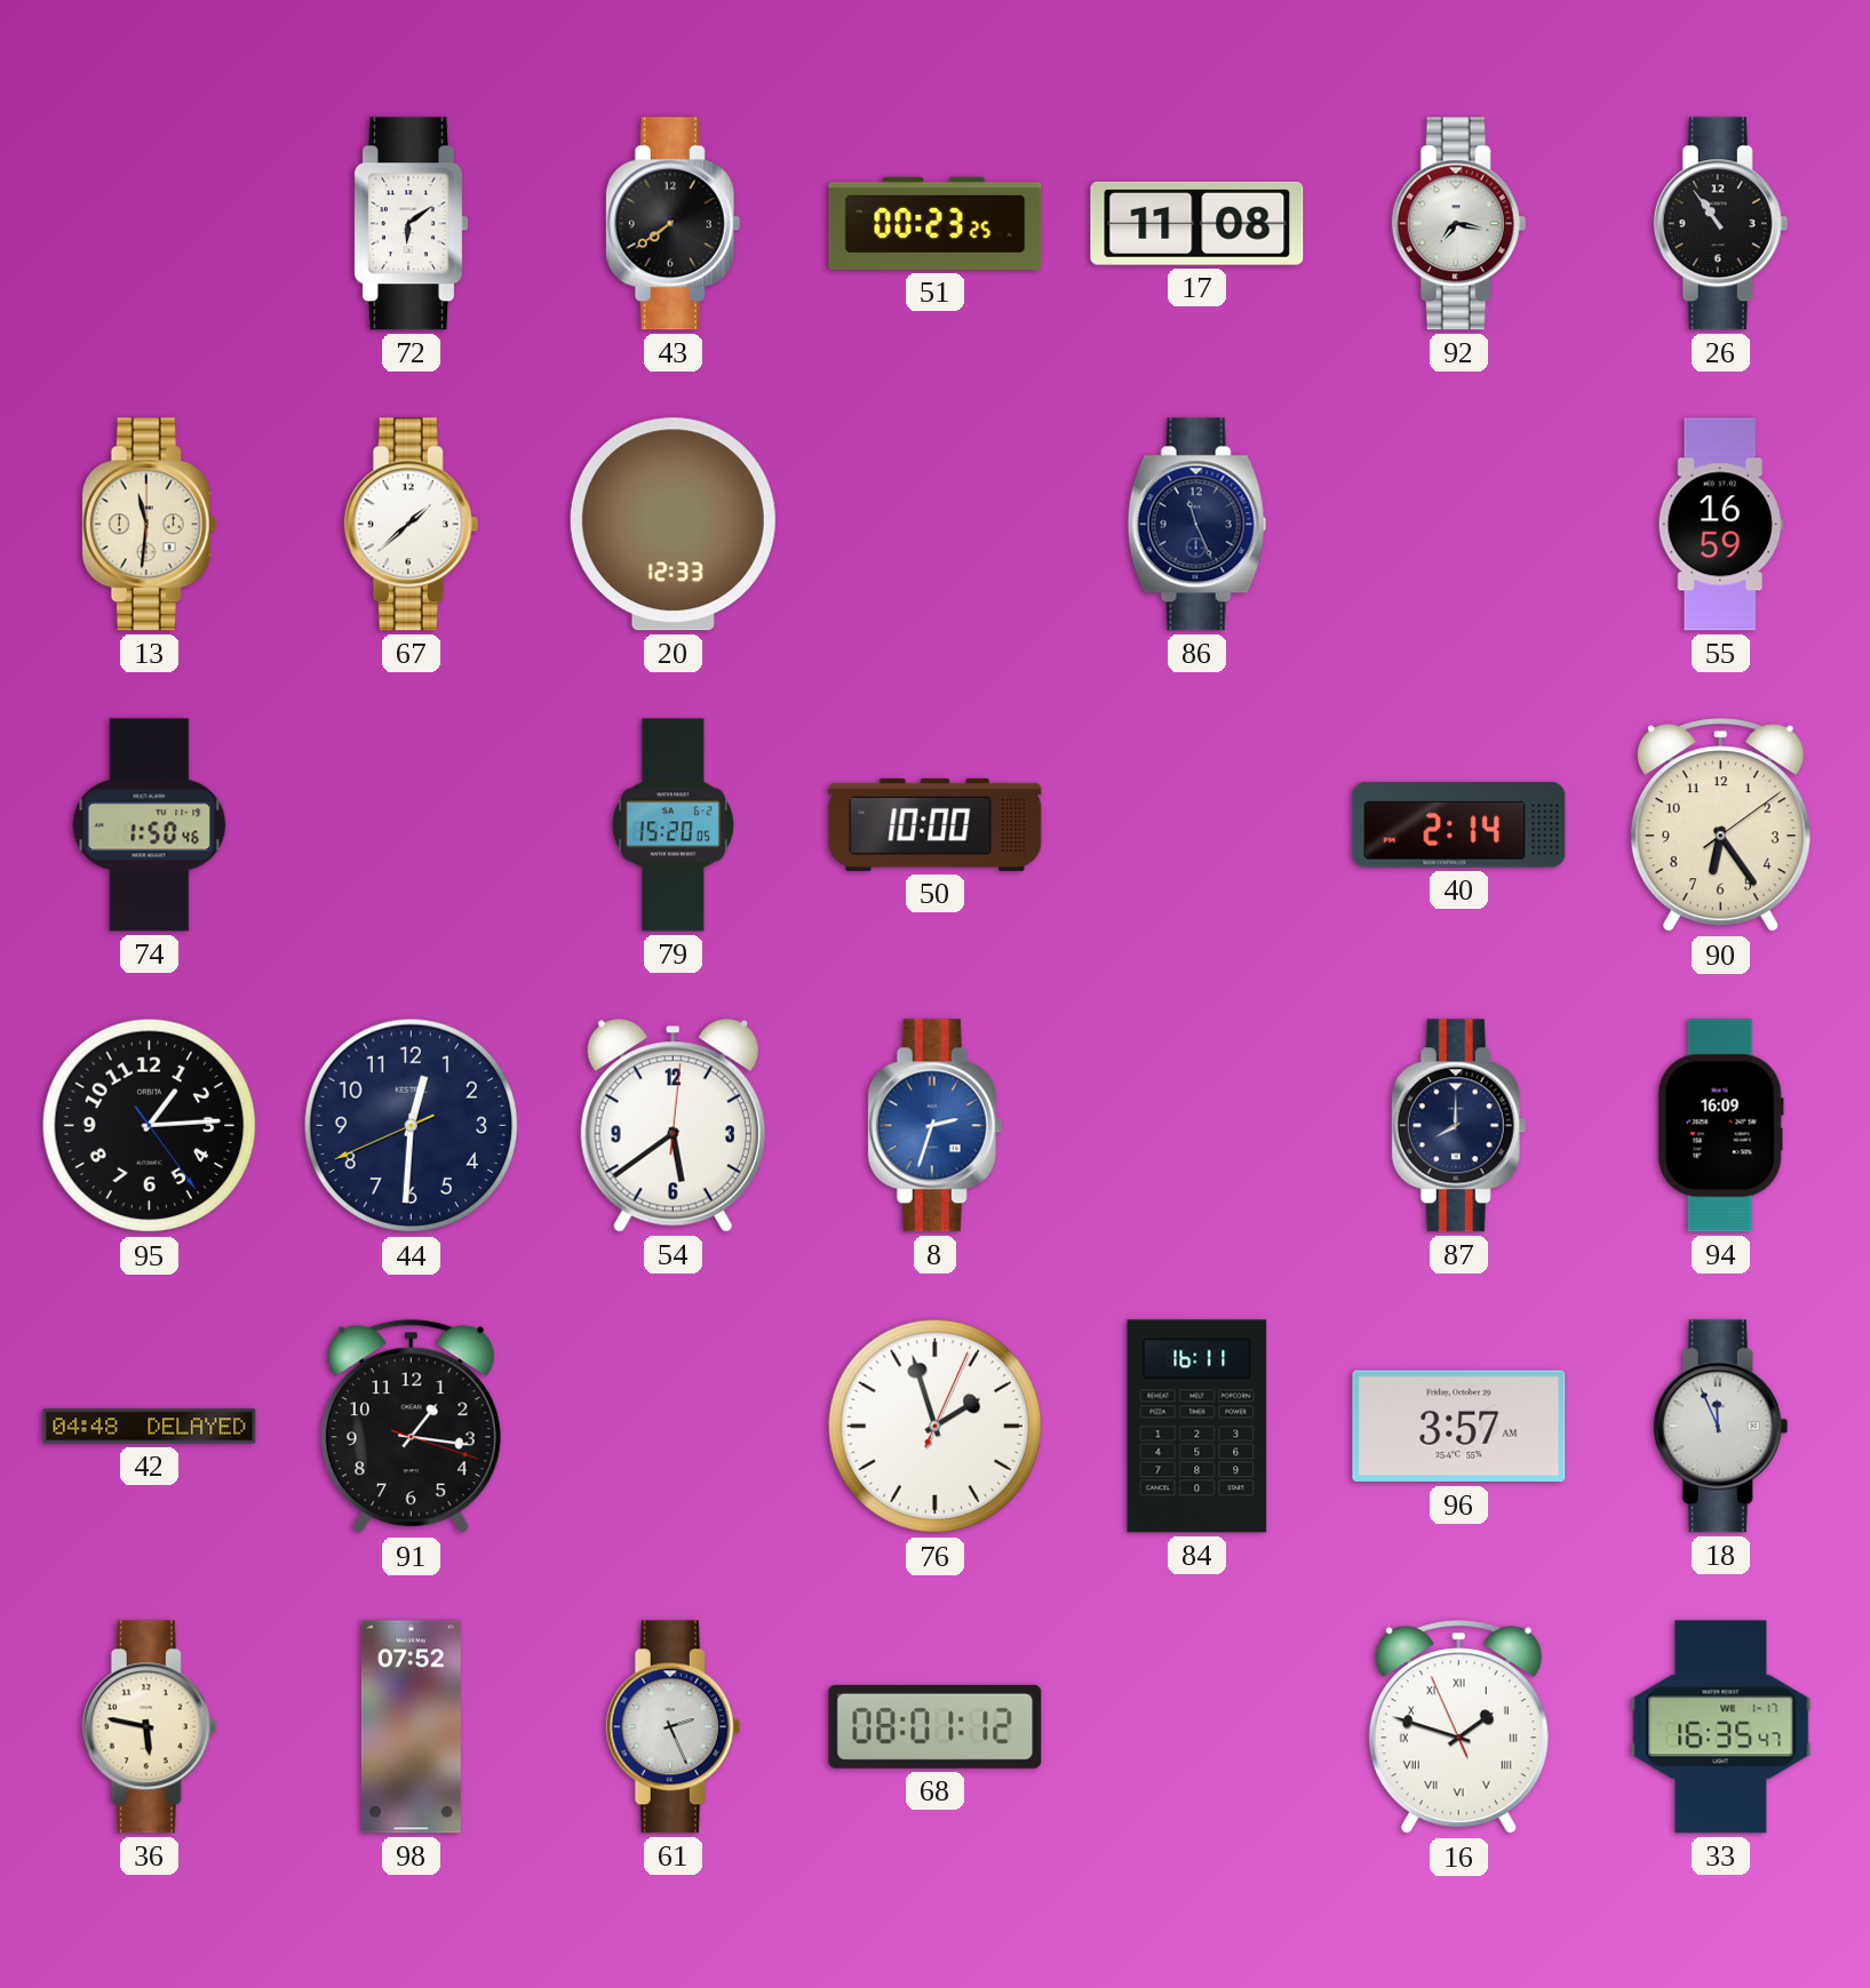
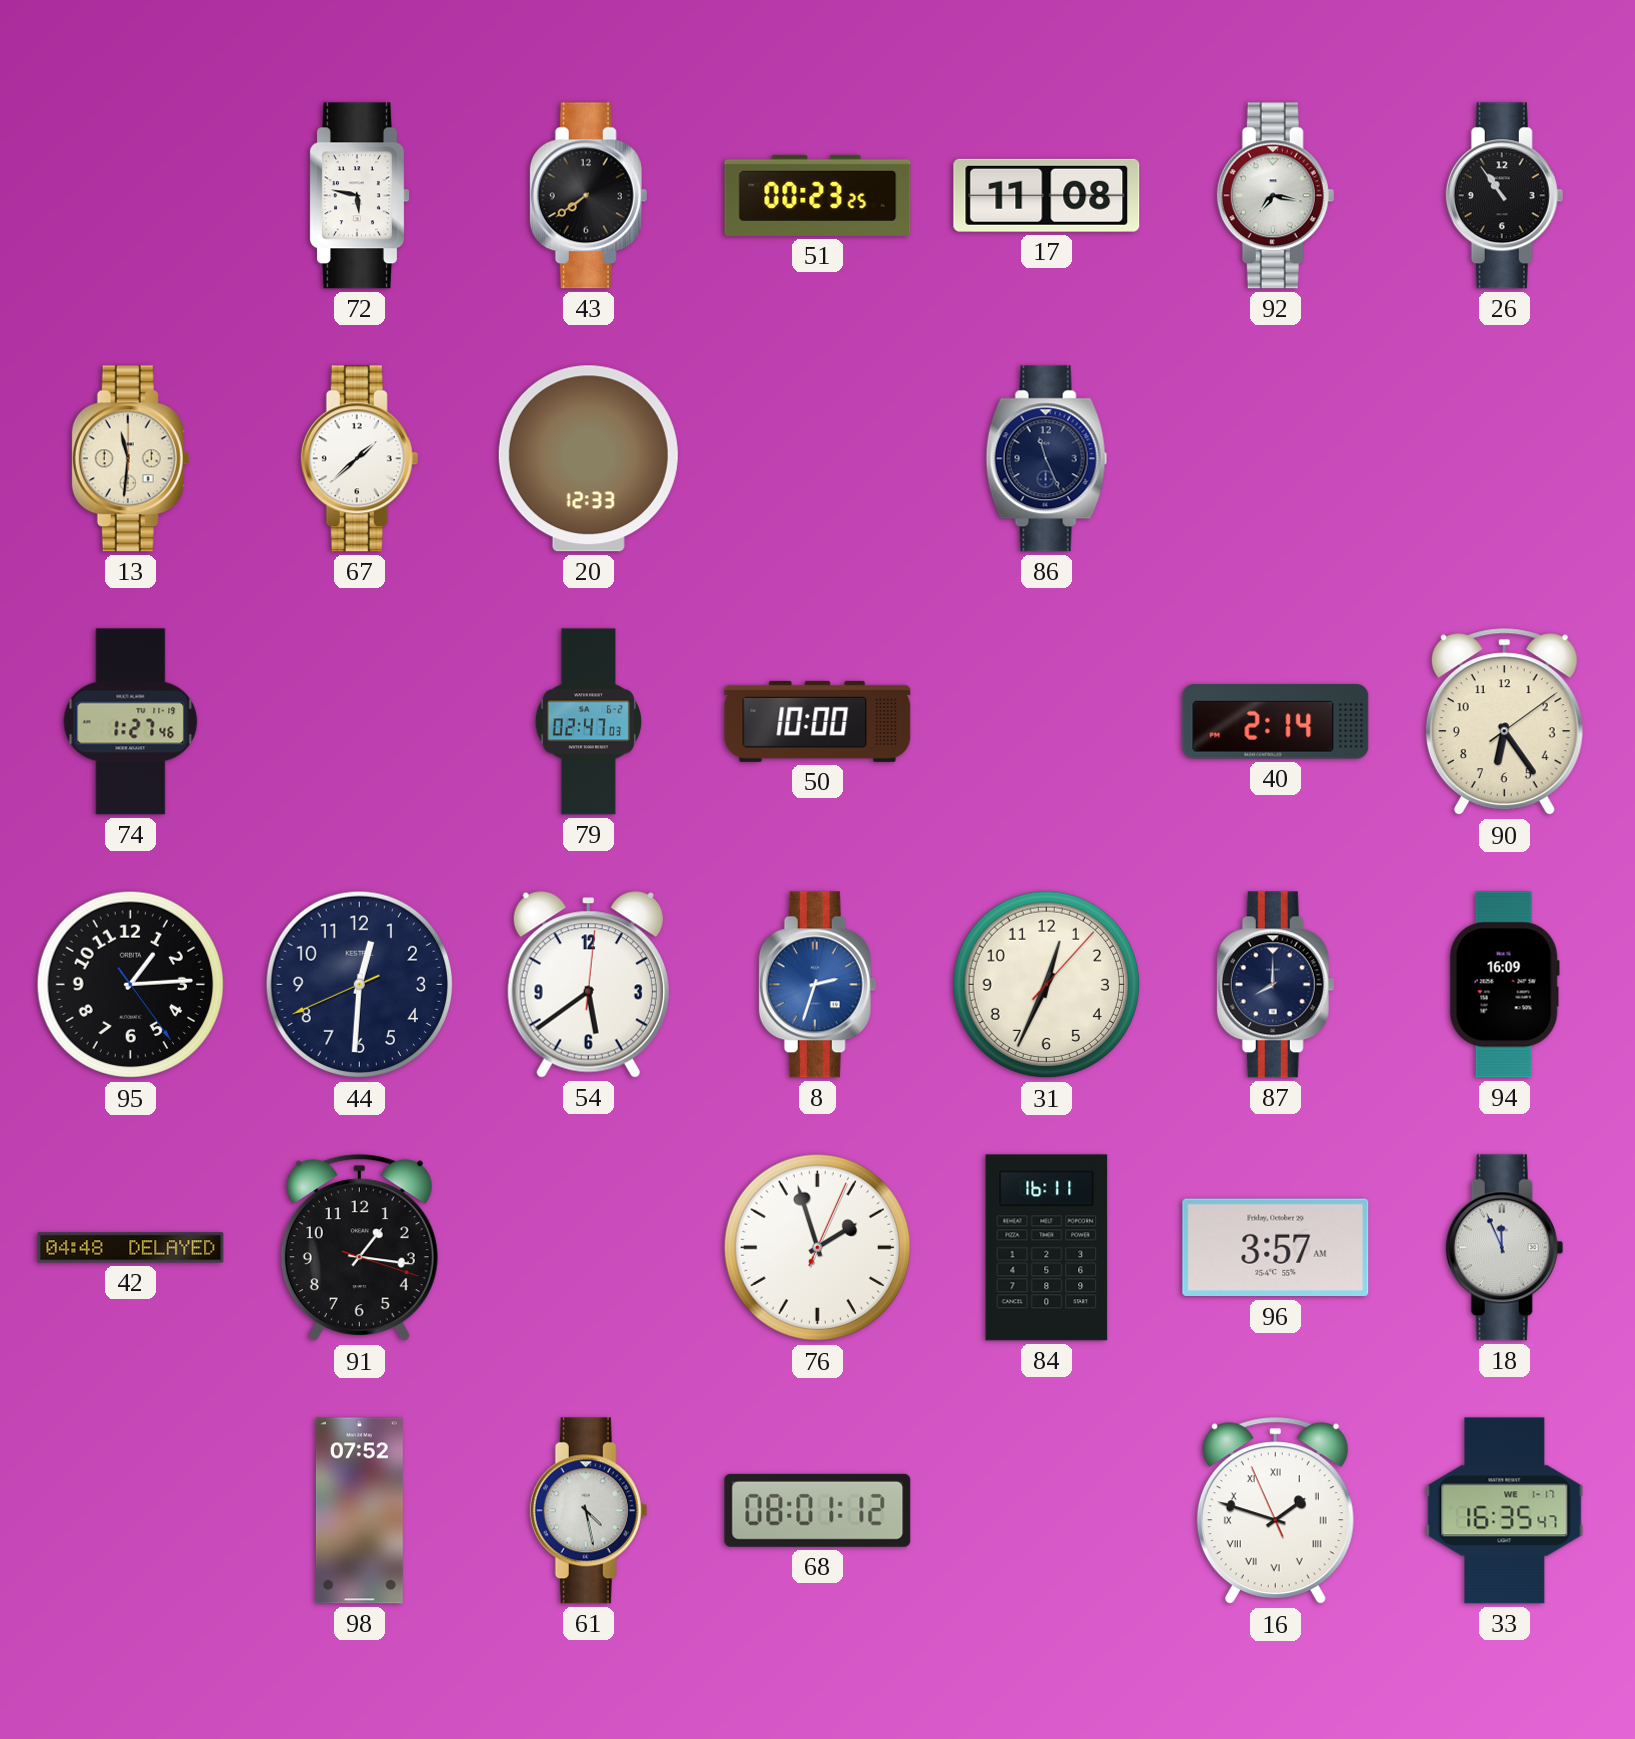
72: 6:09 -> 5:47 (360, 196)
55: 16:59 -> none (1720, 525)
74: 1:50 -> 1:27 (131, 722)
79: 15:20 -> 02:47 (588, 722)
31: none -> 12:34 (1047, 985)
36: 5:47 -> none (150, 1727)
61: 2:26 -> 4:28 (589, 1511)
